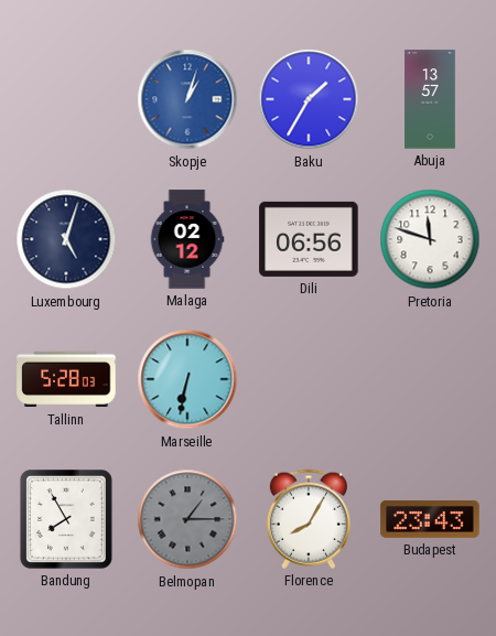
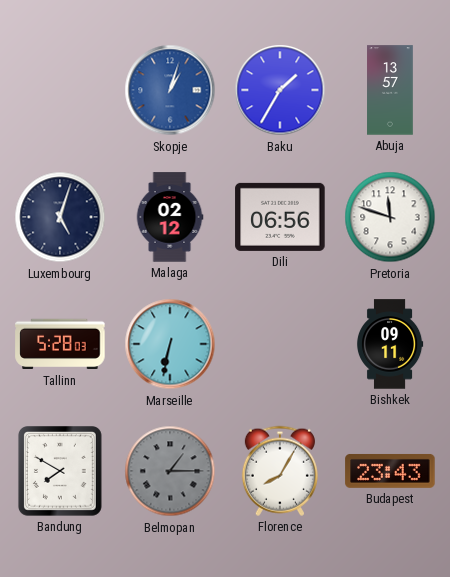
Bishkek: none -> 09:11 (390, 344)
Bandung: 7:55 -> 7:50 (60, 472)
